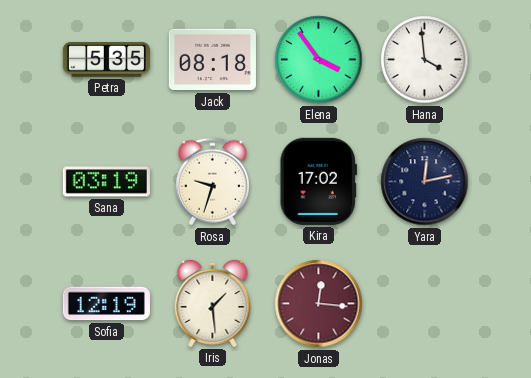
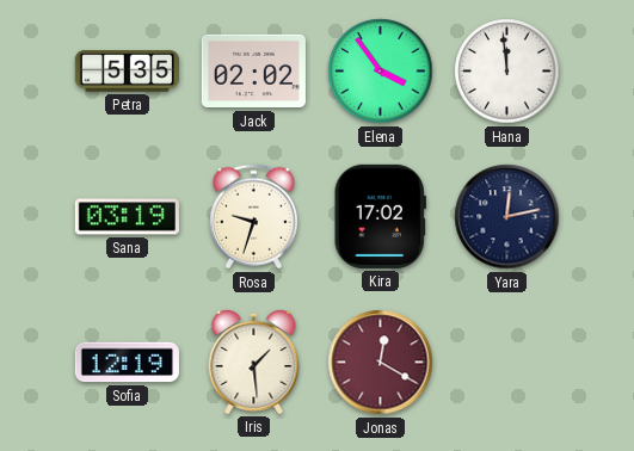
Jack: 08:18 -> 02:02 (253, 72)
Hana: 3:59 -> 11:59 (507, 72)
Jonas: 12:16 -> 12:20 (381, 363)
